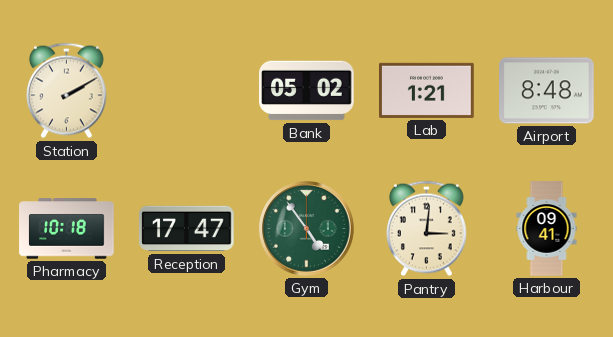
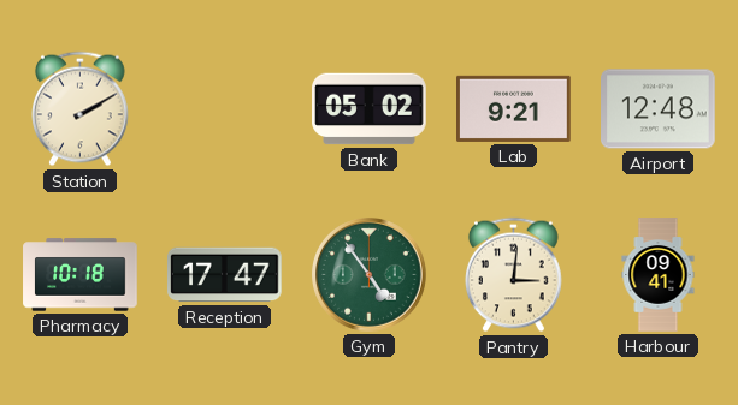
Lab: 1:21 -> 9:21 (514, 108)
Airport: 8:48 -> 12:48 (659, 109)
